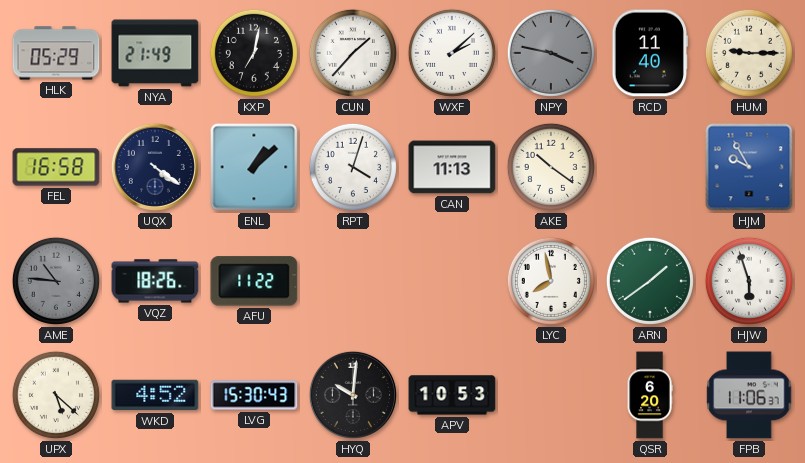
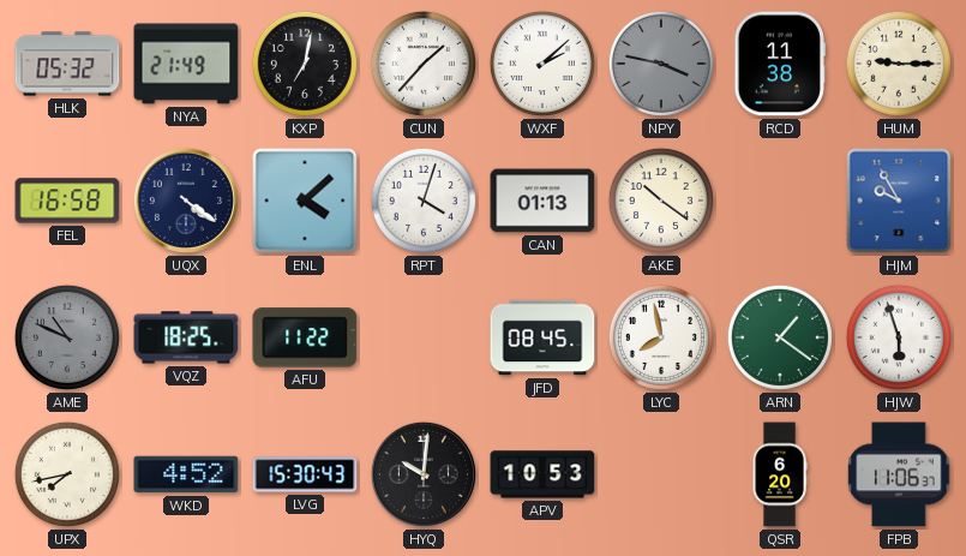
HLK: 05:29 -> 05:32 (67, 64)
RCD: 11:40 -> 11:38 (779, 64)
ENL: 1:08 -> 4:08 (305, 201)
CAN: 11:13 -> 01:13 (542, 201)
AME: 10:46 -> 10:49 (67, 337)
VQZ: 18:26 -> 18:25 (186, 337)
JFD: none -> 08:45 (542, 337)
ARN: 1:39 -> 1:21 (780, 337)
UPX: 5:22 -> 7:43 (67, 474)
